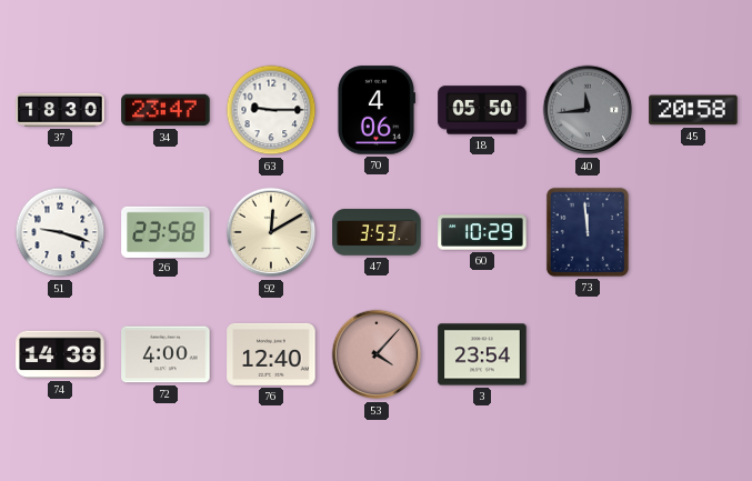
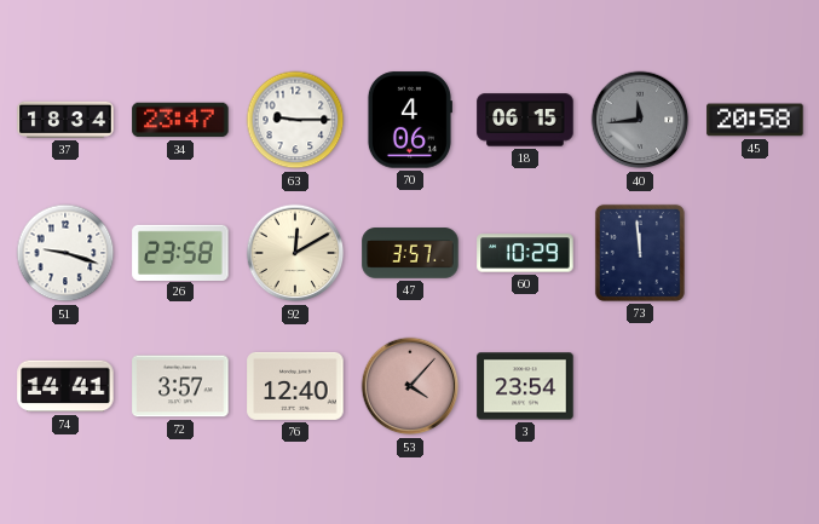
37: 18:30 -> 18:34 (65, 120)
18: 05:50 -> 06:15 (525, 120)
47: 3:53 -> 3:57 (410, 253)
74: 14:38 -> 14:41 (65, 386)
72: 4:00 -> 3:57 (180, 386)
